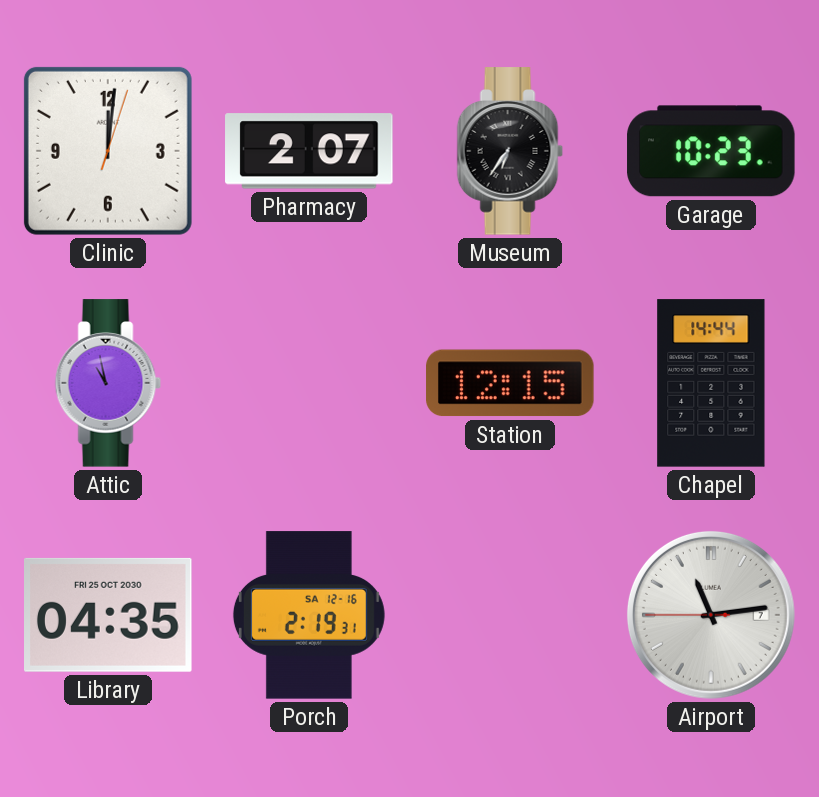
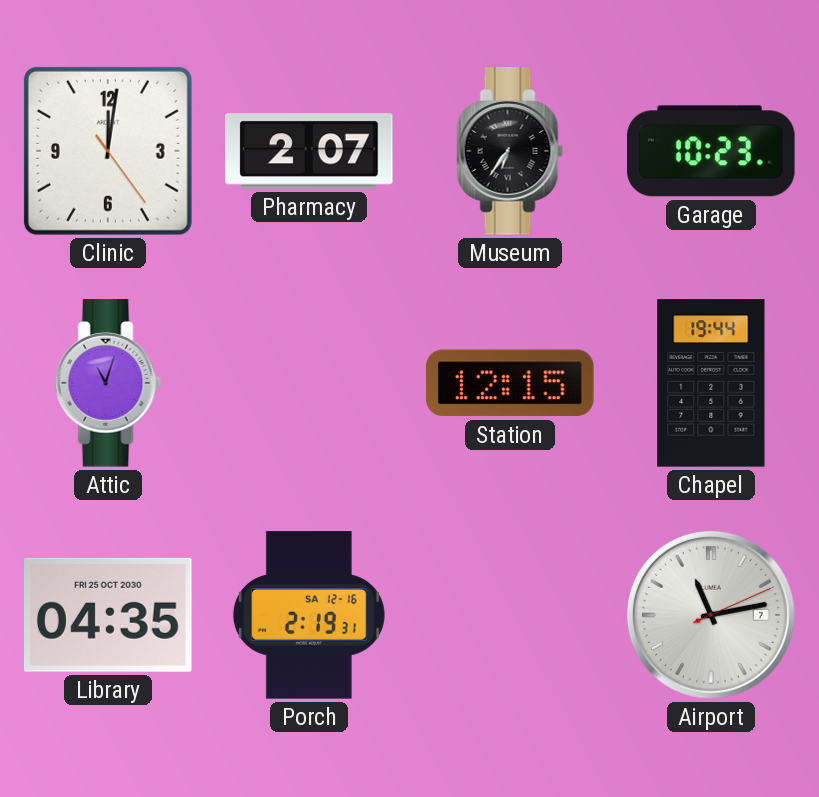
Clinic: 12:01:03 -> 12:01:24 (108, 151)
Attic: 10:58 -> 11:03 (108, 383)
Chapel: 14:44 -> 19:44 (711, 383)
Airport: 11:13:45 -> 11:13:11 (711, 615)
